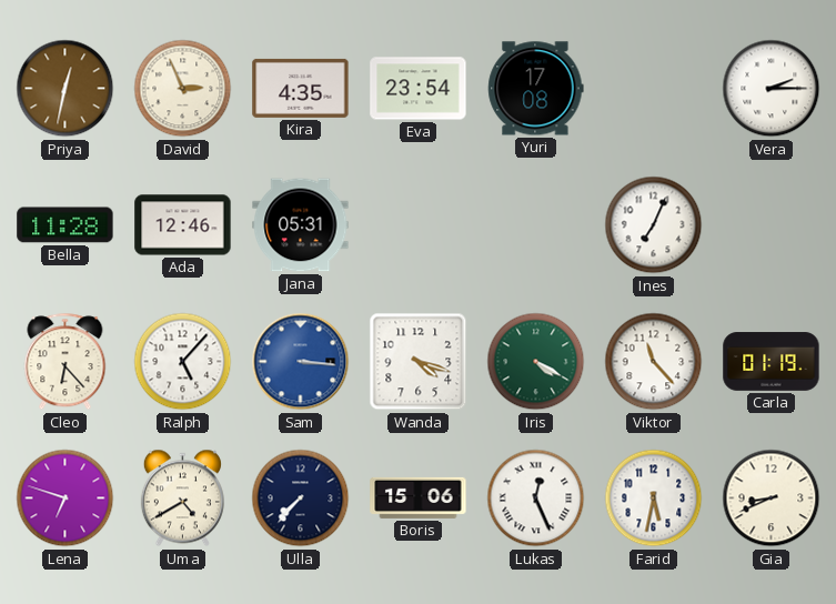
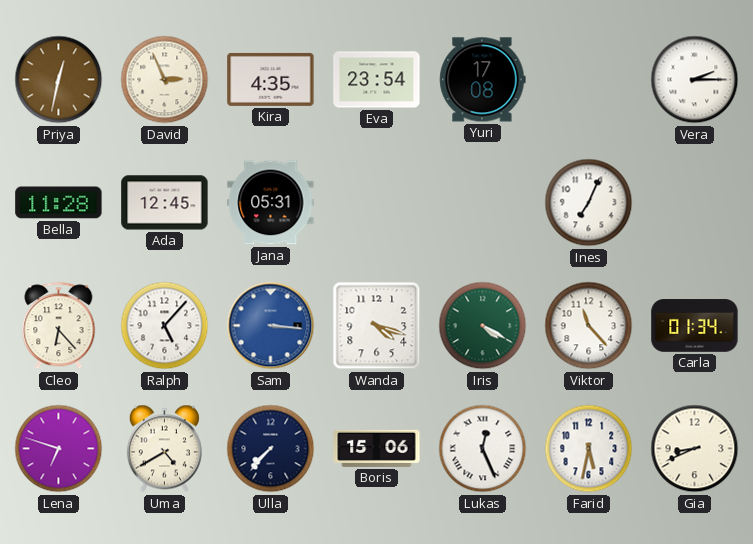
Ada: 12:46 -> 12:45 (165, 203)
Carla: 01:19 -> 01:34 (695, 326)
